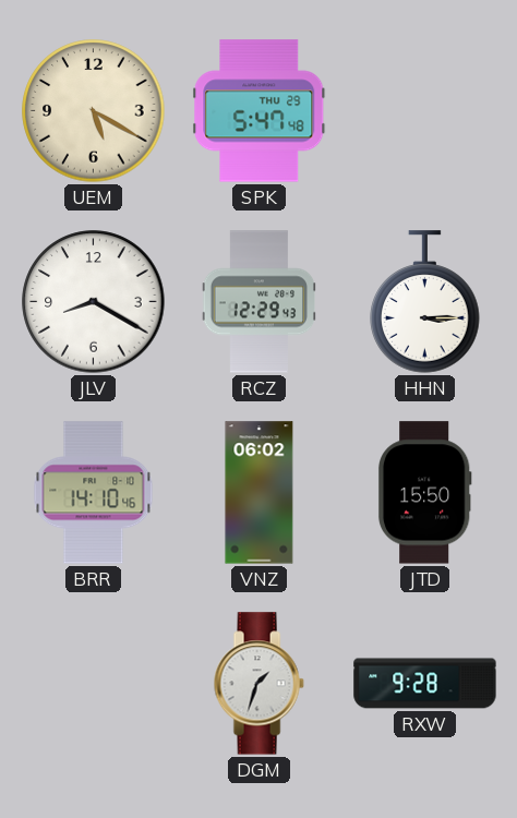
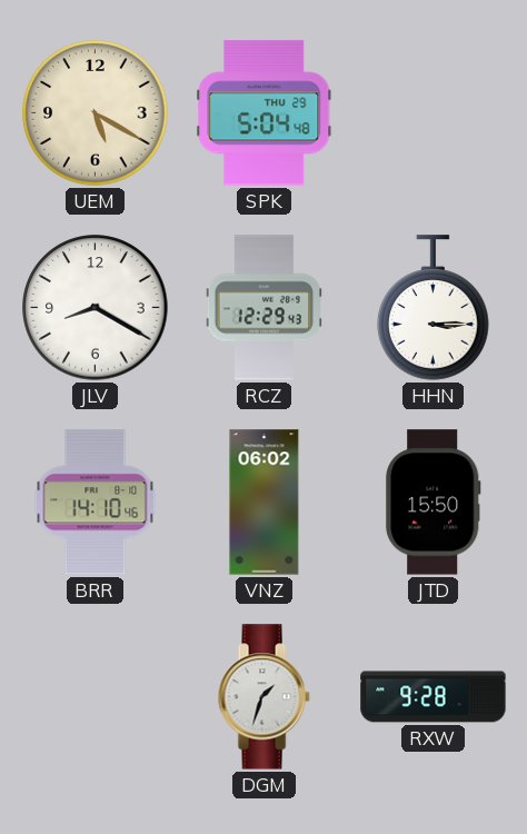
SPK: 5:47 -> 5:04 (265, 113)
